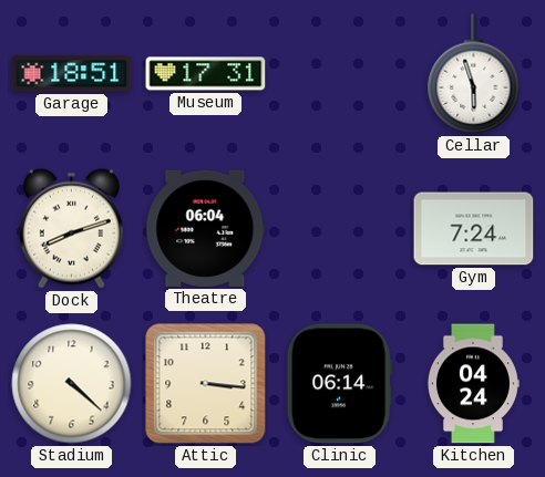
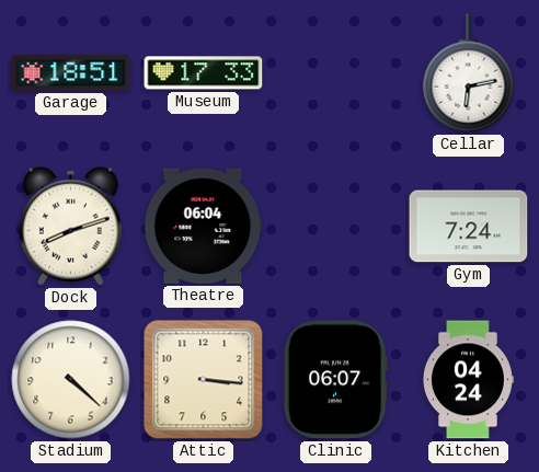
Museum: 17:31 -> 17:33 (204, 73)
Cellar: 5:57 -> 6:13 (469, 73)
Clinic: 06:14 -> 06:07 (335, 380)
